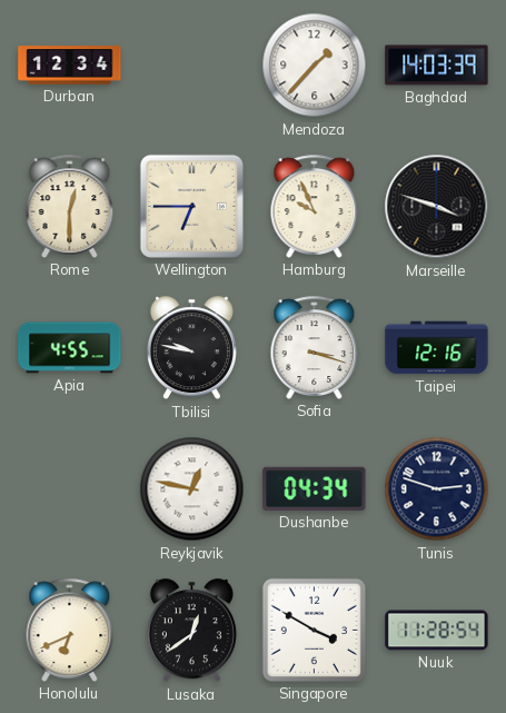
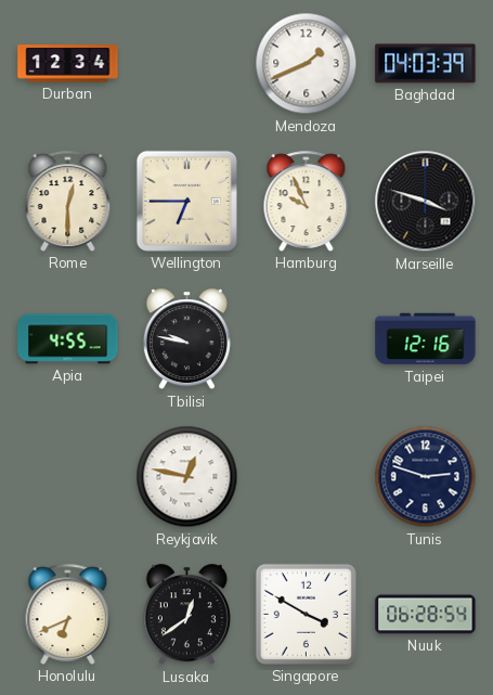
Mendoza: 1:37 -> 1:41 (307, 64)
Baghdad: 14:03 -> 04:03 (426, 64)
Sofia: 3:18 -> none (315, 347)
Dushanbe: 04:34 -> none (315, 488)
Nuuk: 11:28 -> 06:28 (426, 615)
